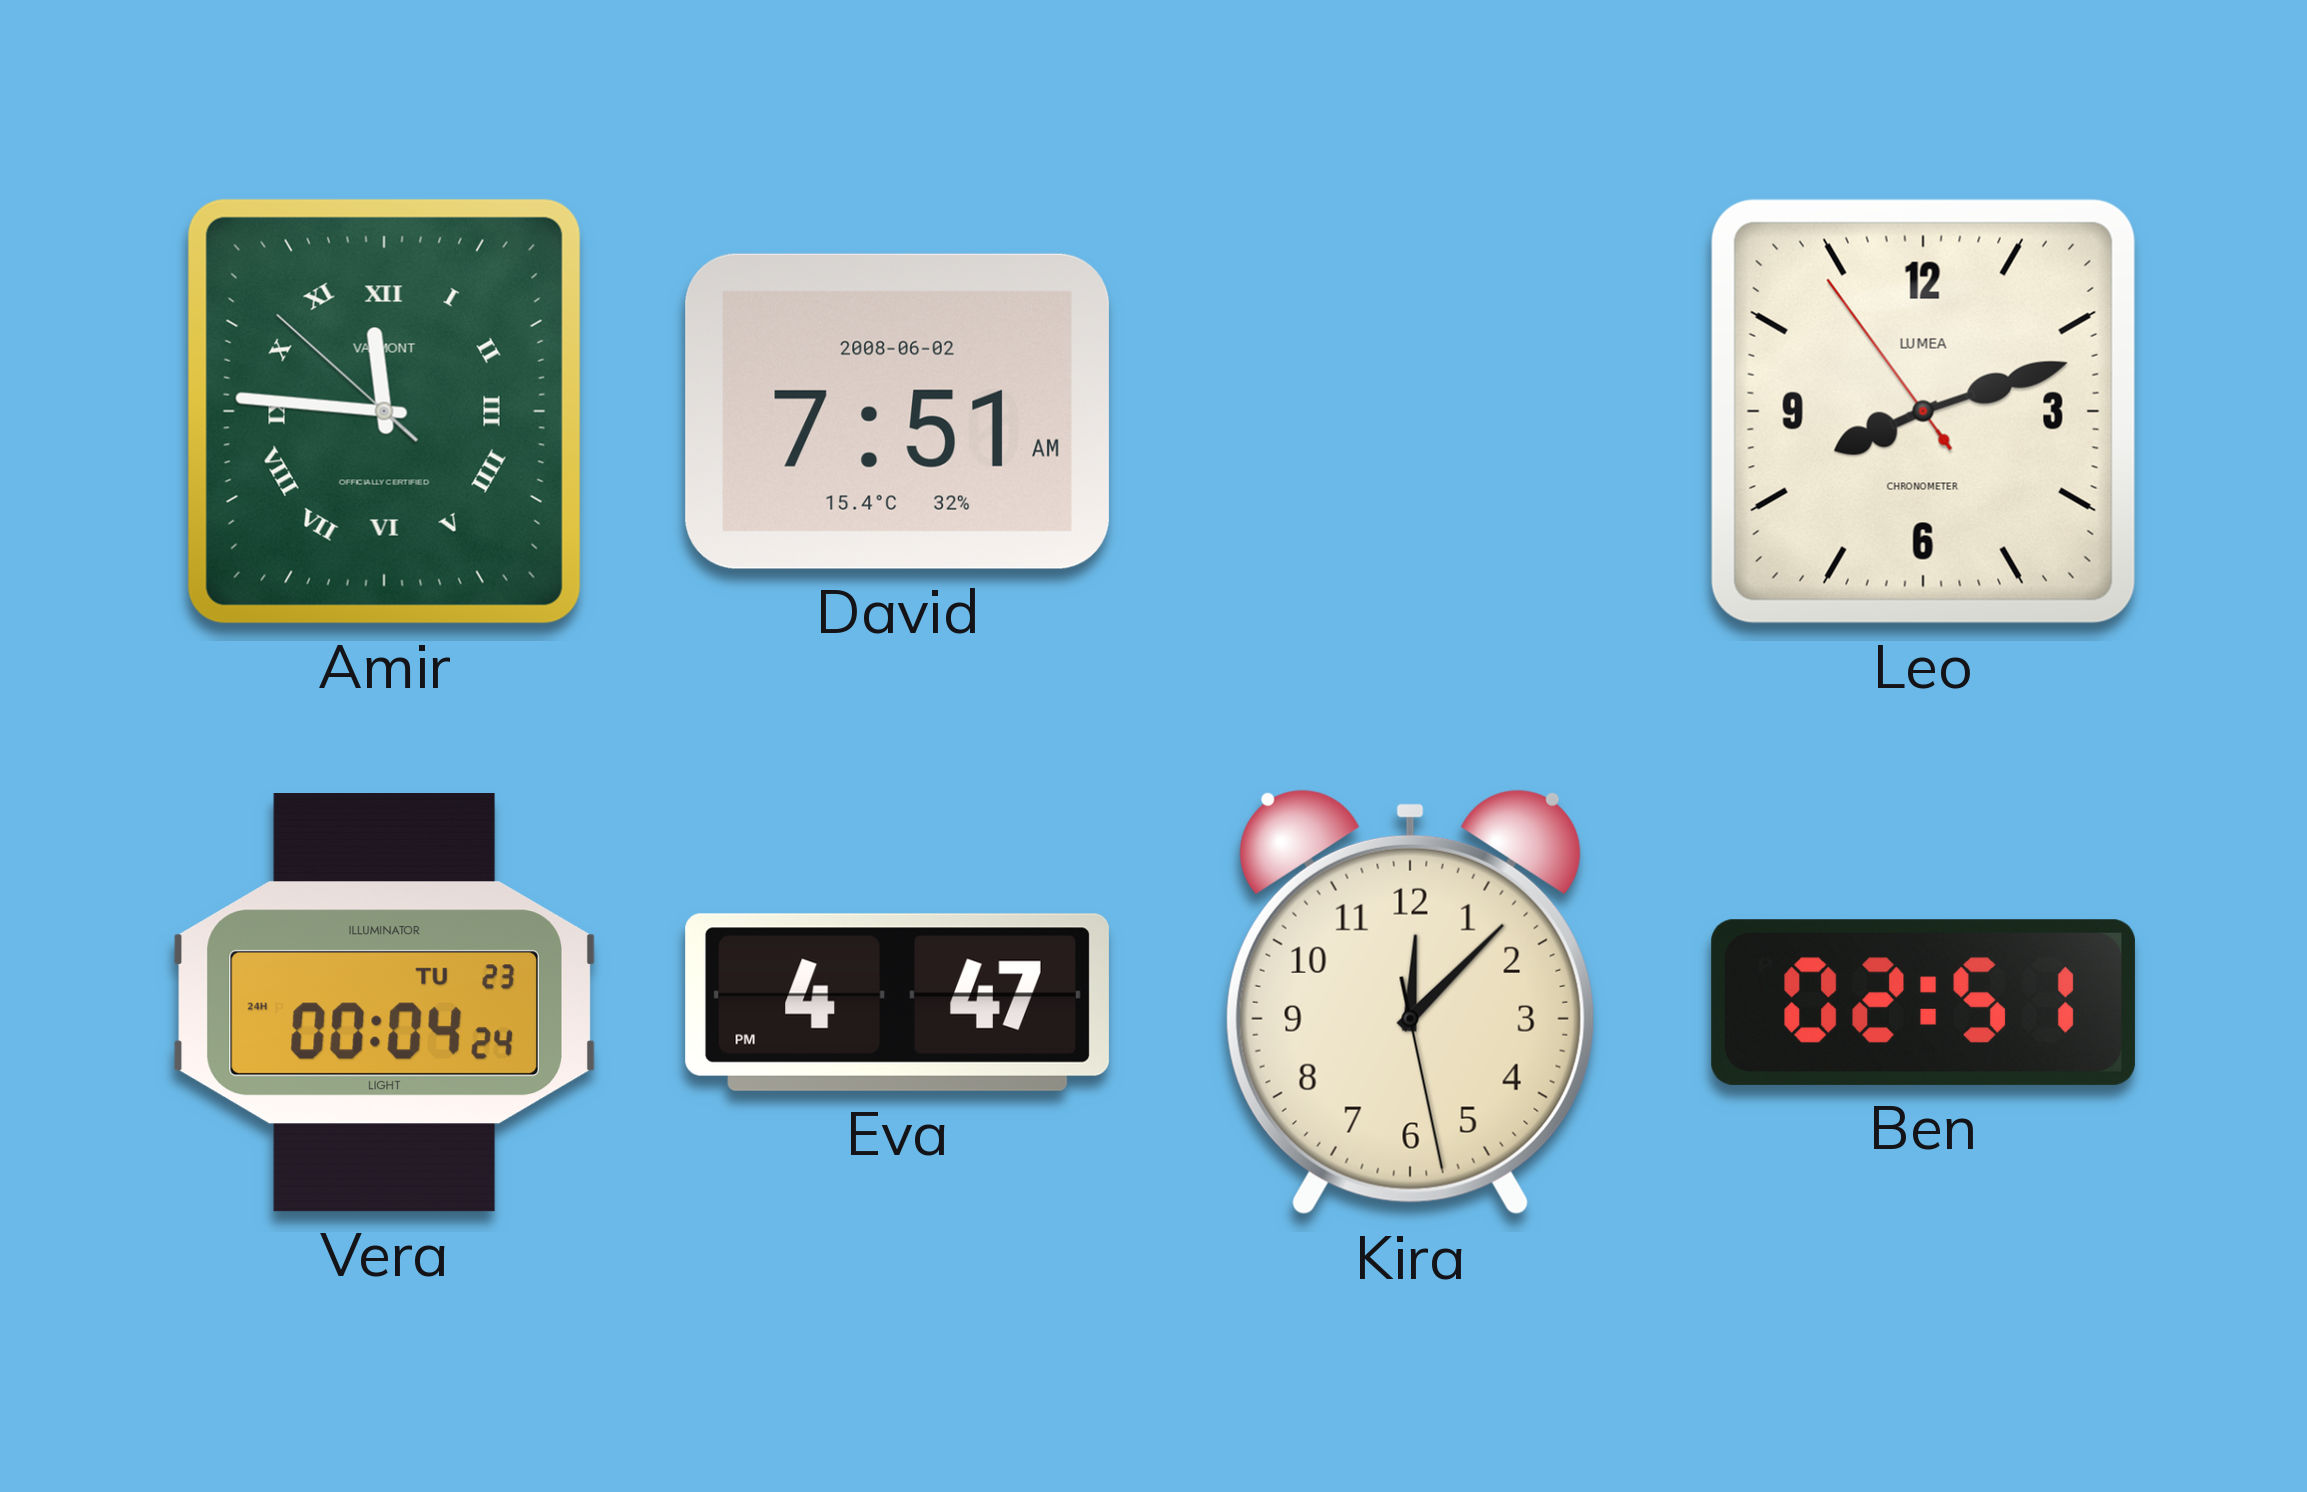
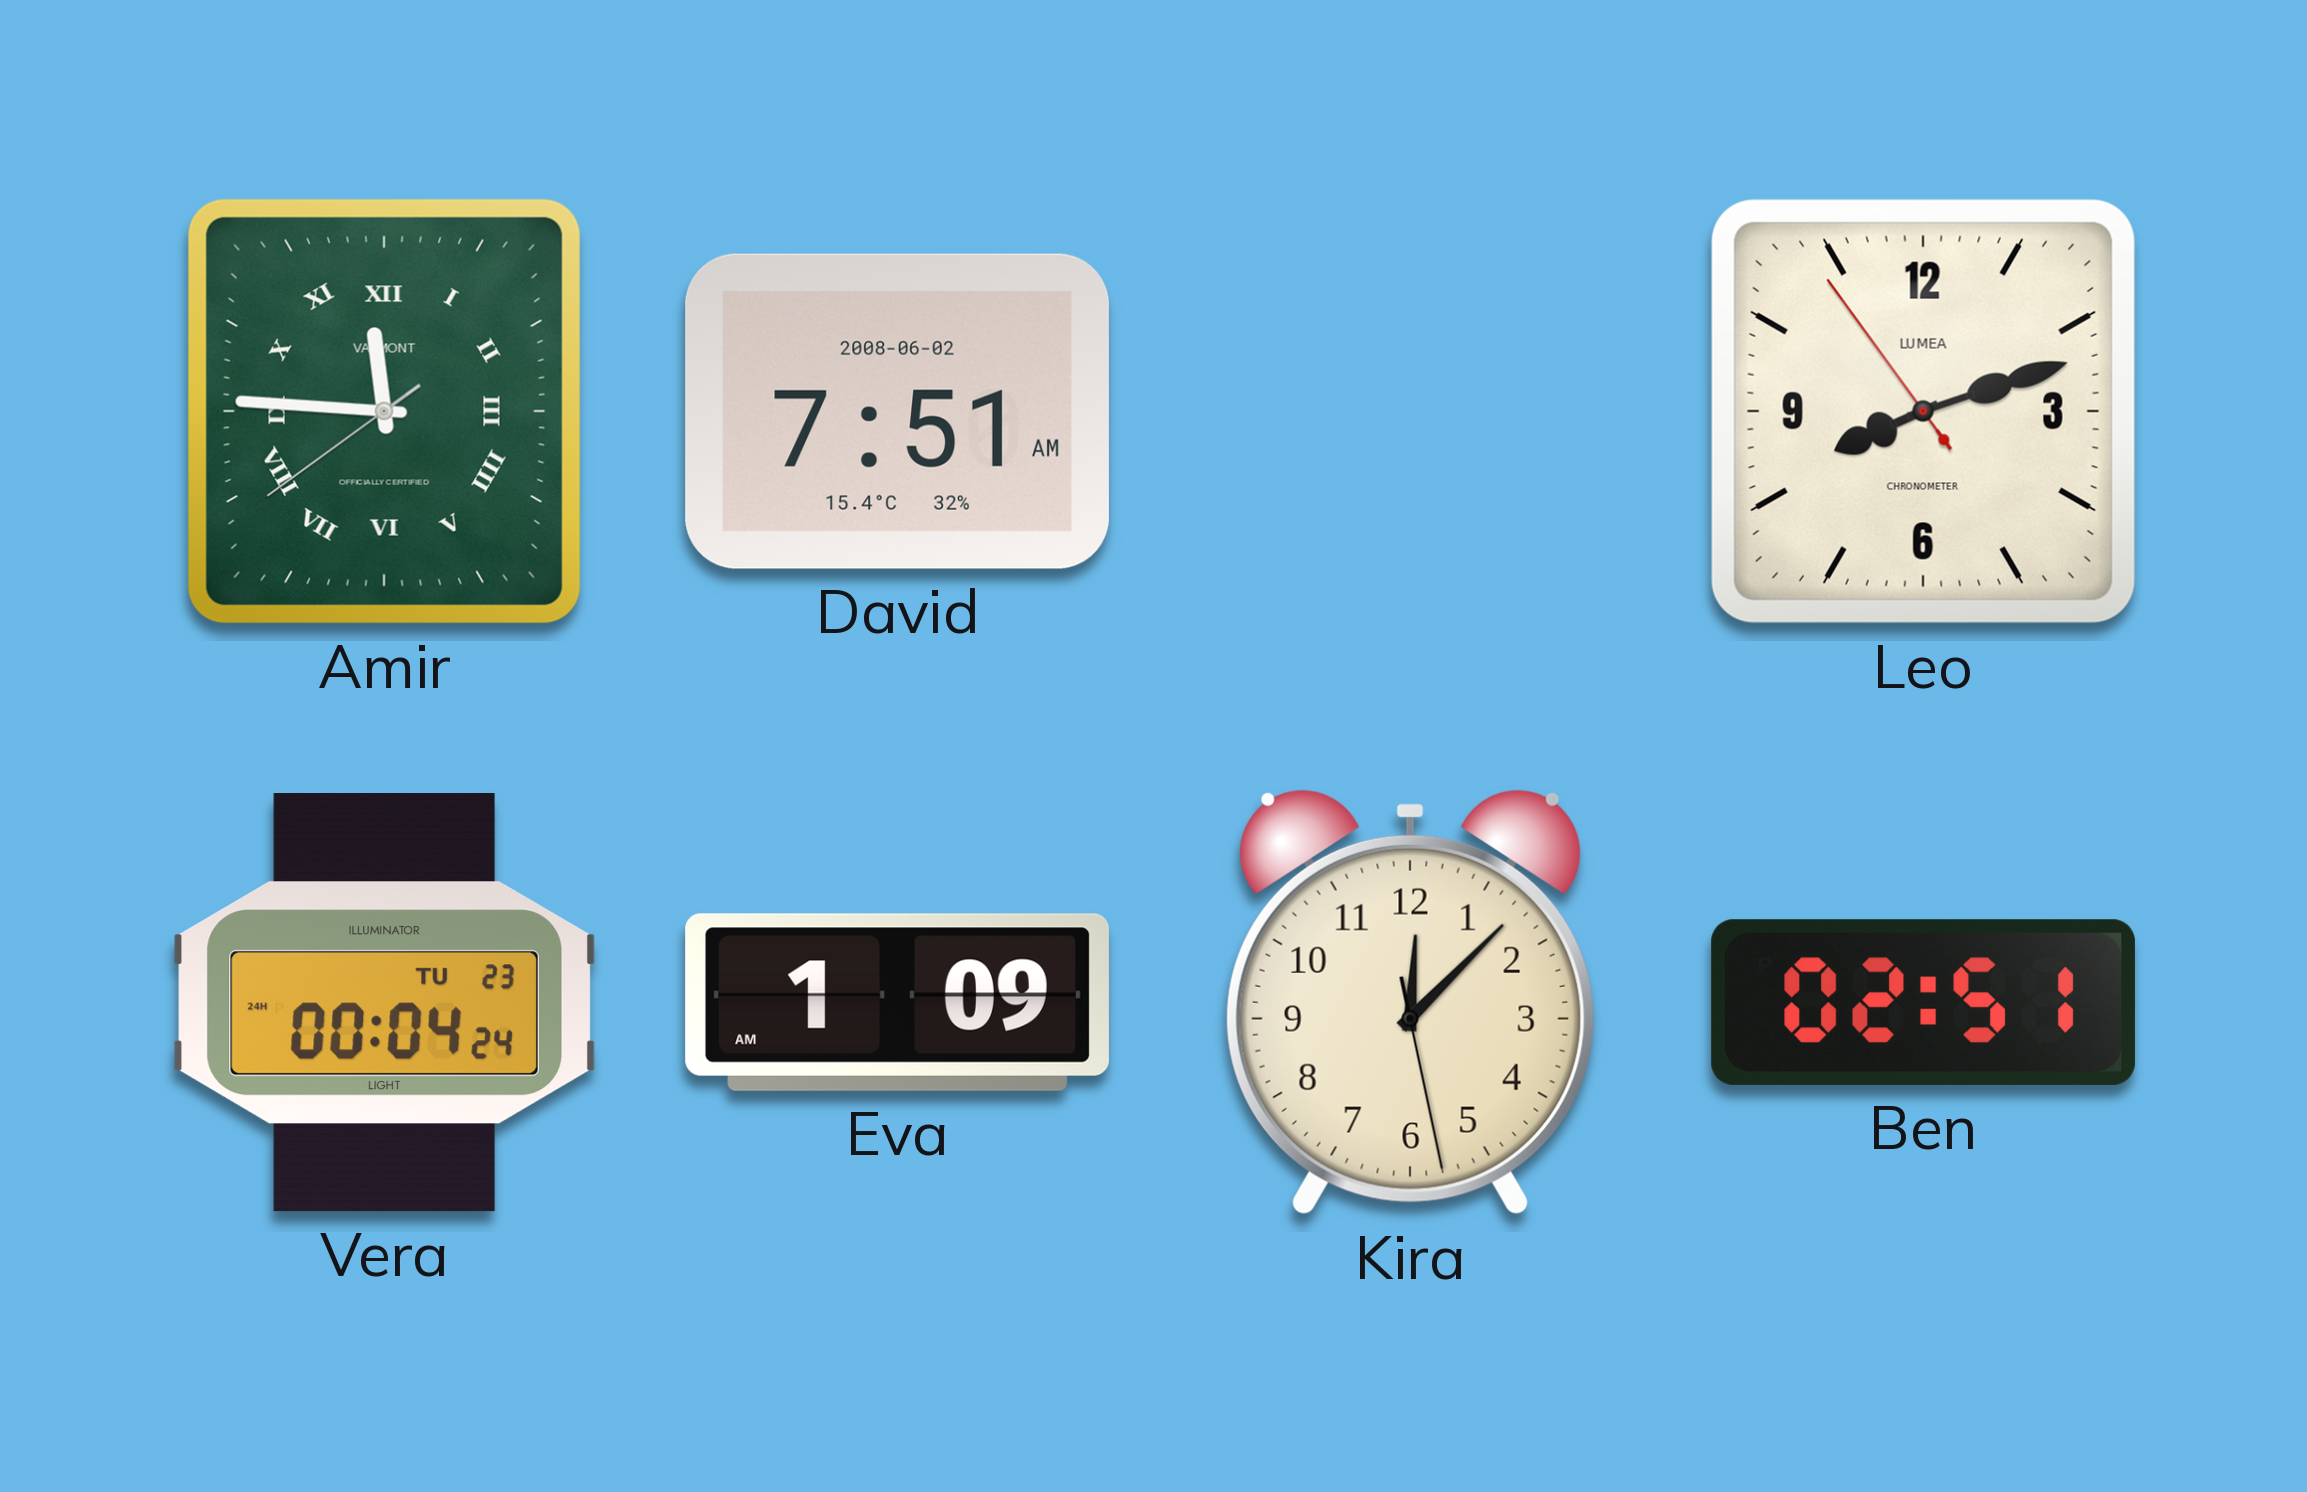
Amir: 11:45:52 -> 11:45:39 (384, 411)
Eva: 4:47 -> 1:09 (897, 1002)
